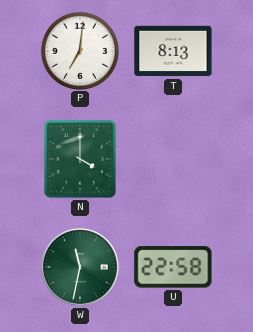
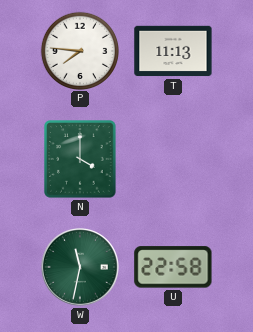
P: 7:01 -> 7:46 (79, 50)
T: 8:13 -> 11:13 (173, 51)
